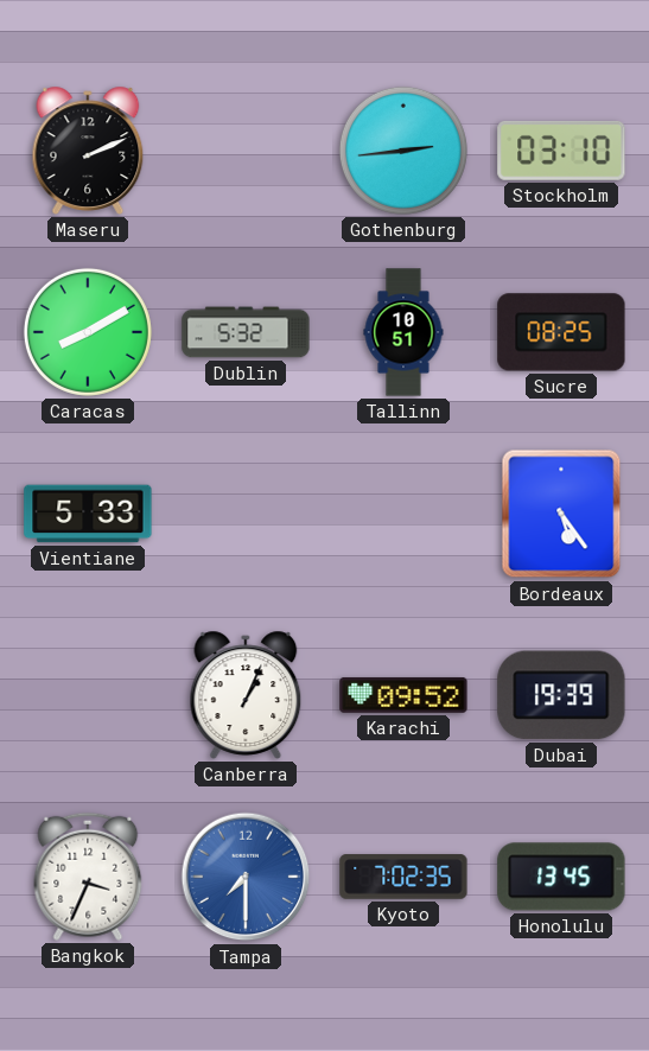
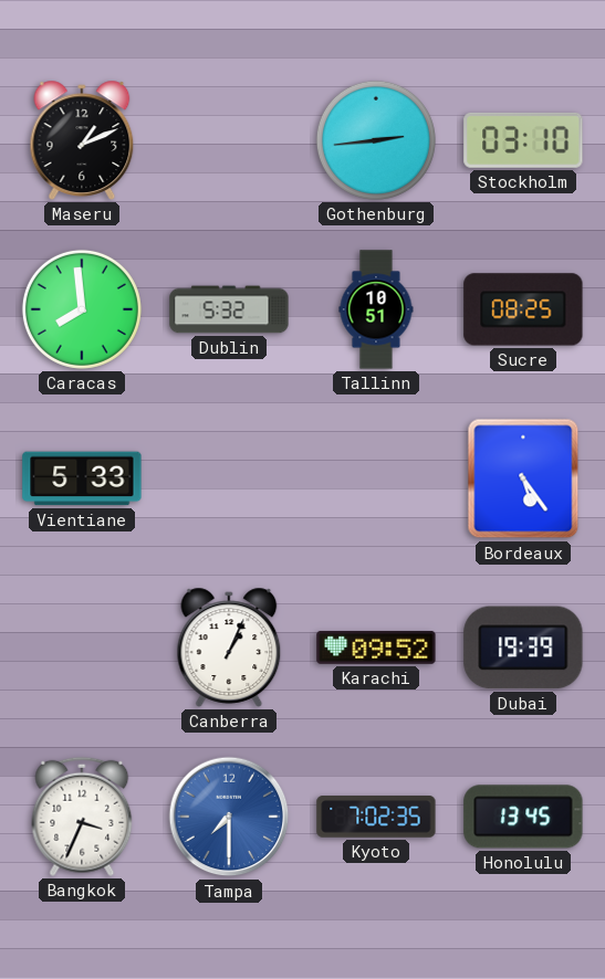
Maseru: 2:11 -> 1:11 (82, 140)
Caracas: 8:10 -> 7:59 (82, 309)
